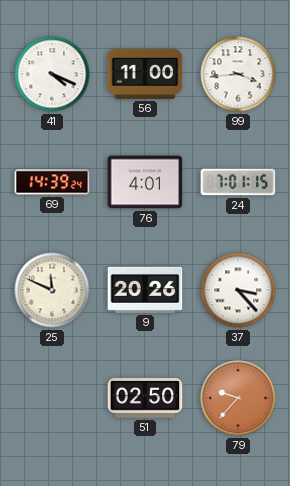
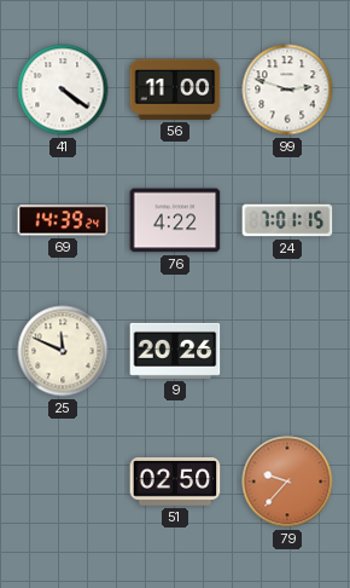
41: 4:19 -> 4:21 (63, 90)
99: 3:44 -> 2:48 (287, 90)
76: 4:01 -> 4:22 (175, 220)
37: 3:23 -> none (238, 290)
